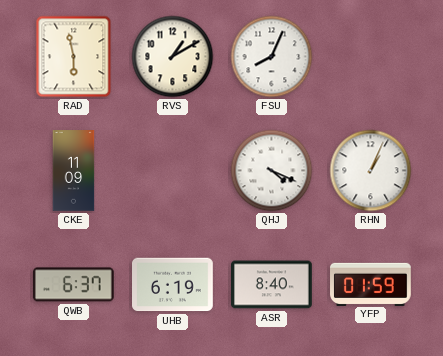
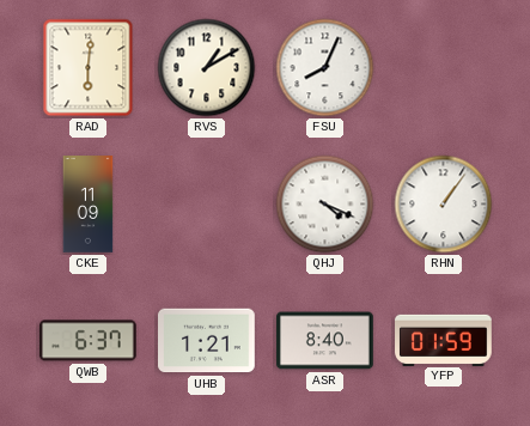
RAD: 5:58 -> 6:01 (89, 68)
RHN: 1:04 -> 1:06 (444, 205)
UHB: 6:19 -> 1:21 (207, 341)
